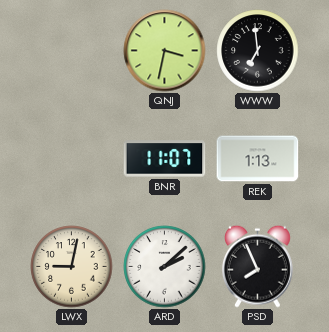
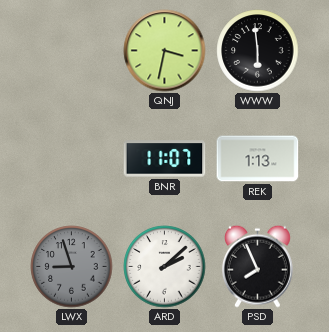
WWW: 6:59 -> 5:59 (258, 51)
LWX: 9:02 -> 8:57 (72, 267)
LWX dial: cream -> grey (72, 267)
